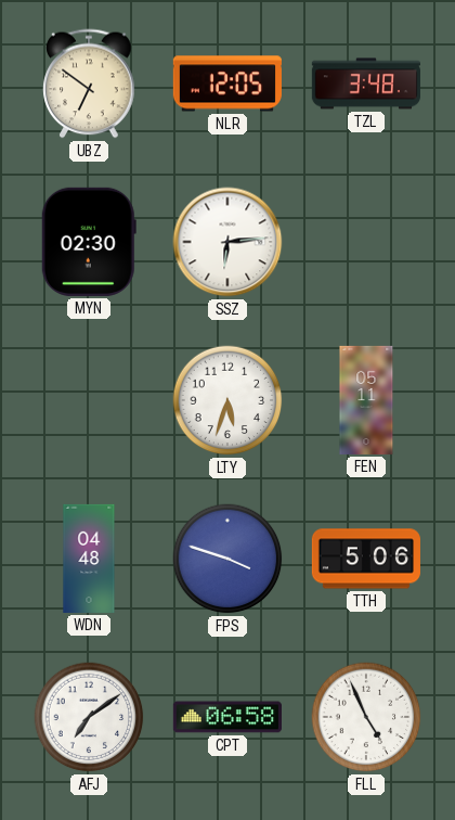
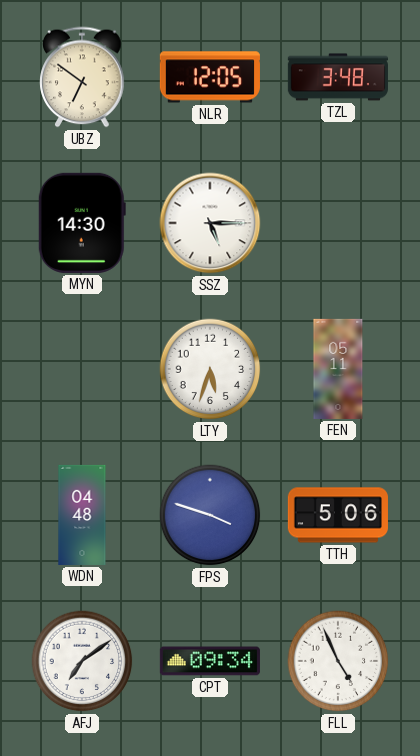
MYN: 02:30 -> 14:30 (82, 223)
SSZ: 6:14 -> 5:15 (210, 223)
CPT: 06:58 -> 09:34 (210, 661)
